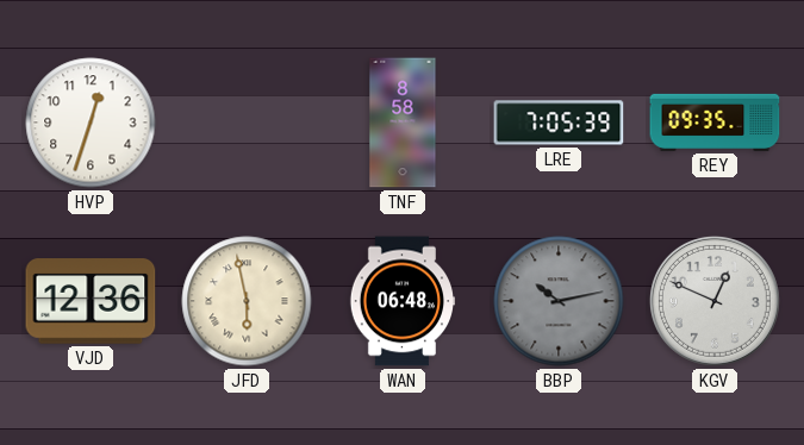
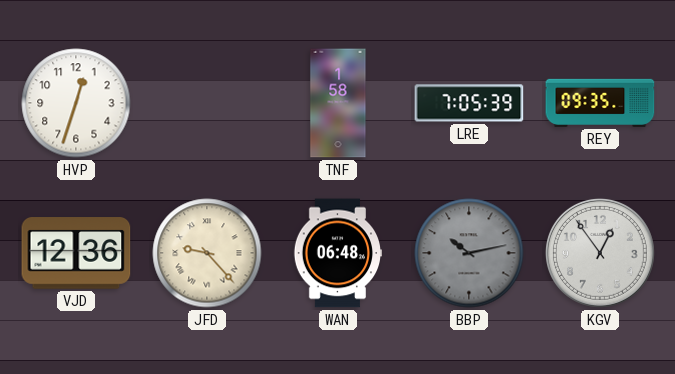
TNF: 8:58 -> 1:58 (338, 103)
JFD: 5:58 -> 9:23 (207, 253)
KGV: 12:49 -> 12:54 (600, 253)
